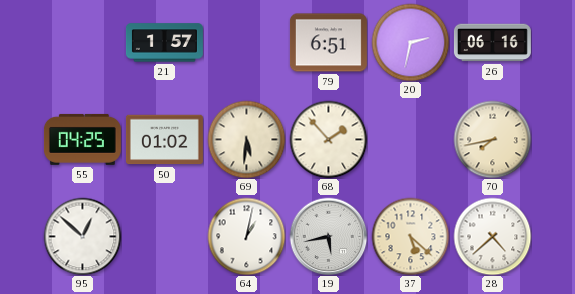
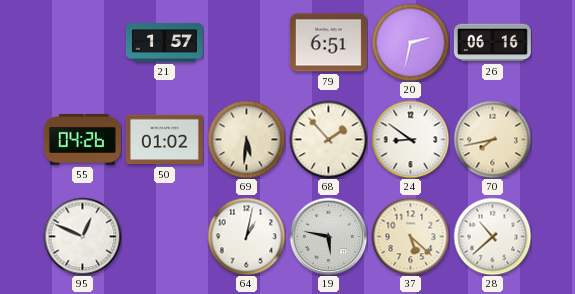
55: 04:25 -> 04:26 (82, 139)
24: none -> 8:51 (410, 139)
95: 12:52 -> 12:49 (82, 236)
19: 5:43 -> 5:47 (328, 236)
28: 4:38 -> 10:38 (492, 236)
